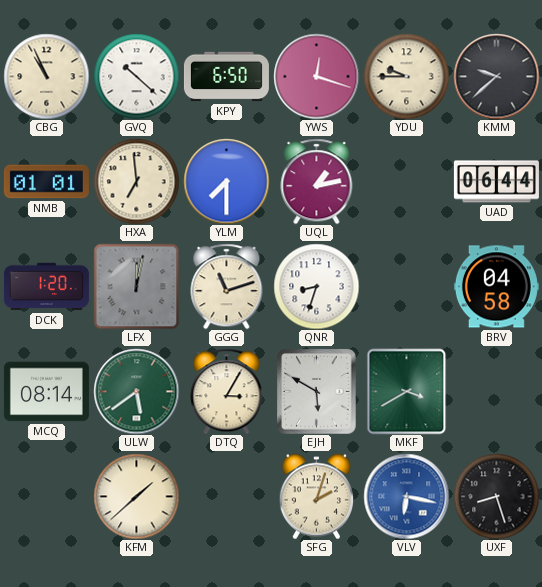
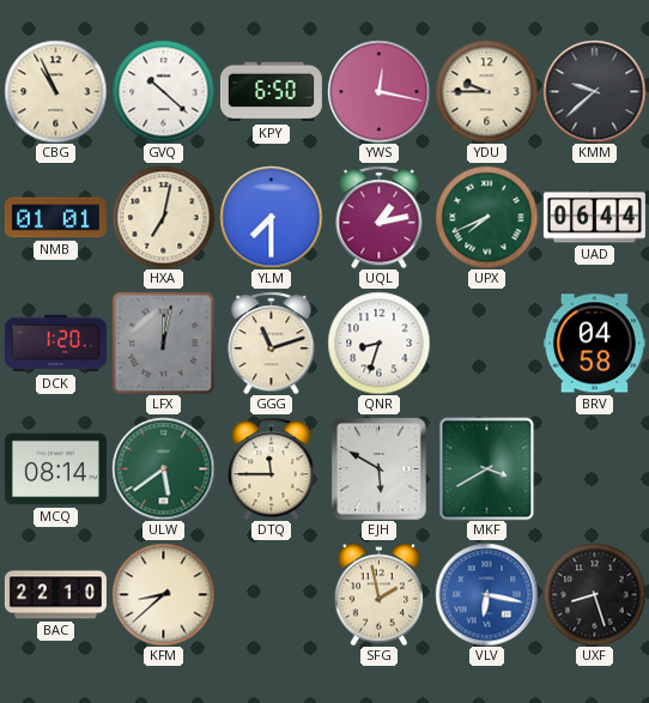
YWS: 12:18 -> 12:17 (378, 91)
HXA: 6:59 -> 7:02 (163, 217)
UPX: none -> 7:41 (486, 217)
DTQ: 3:05 -> 11:45 (272, 468)
BAC: none -> 22:10 (55, 595)
KFM: 1:38 -> 8:38 (163, 594)
SFG: 2:03 -> 1:58 (378, 594)
